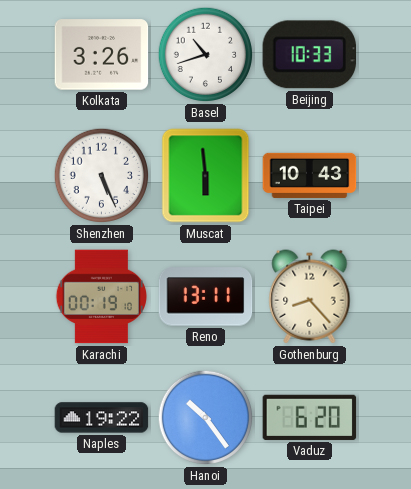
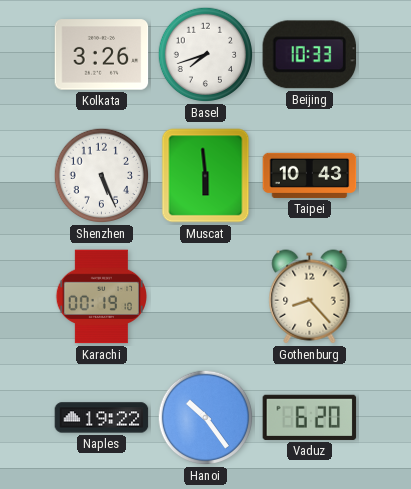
Basel: 10:42 -> 7:42 (206, 55)
Reno: 13:11 -> none (206, 297)
